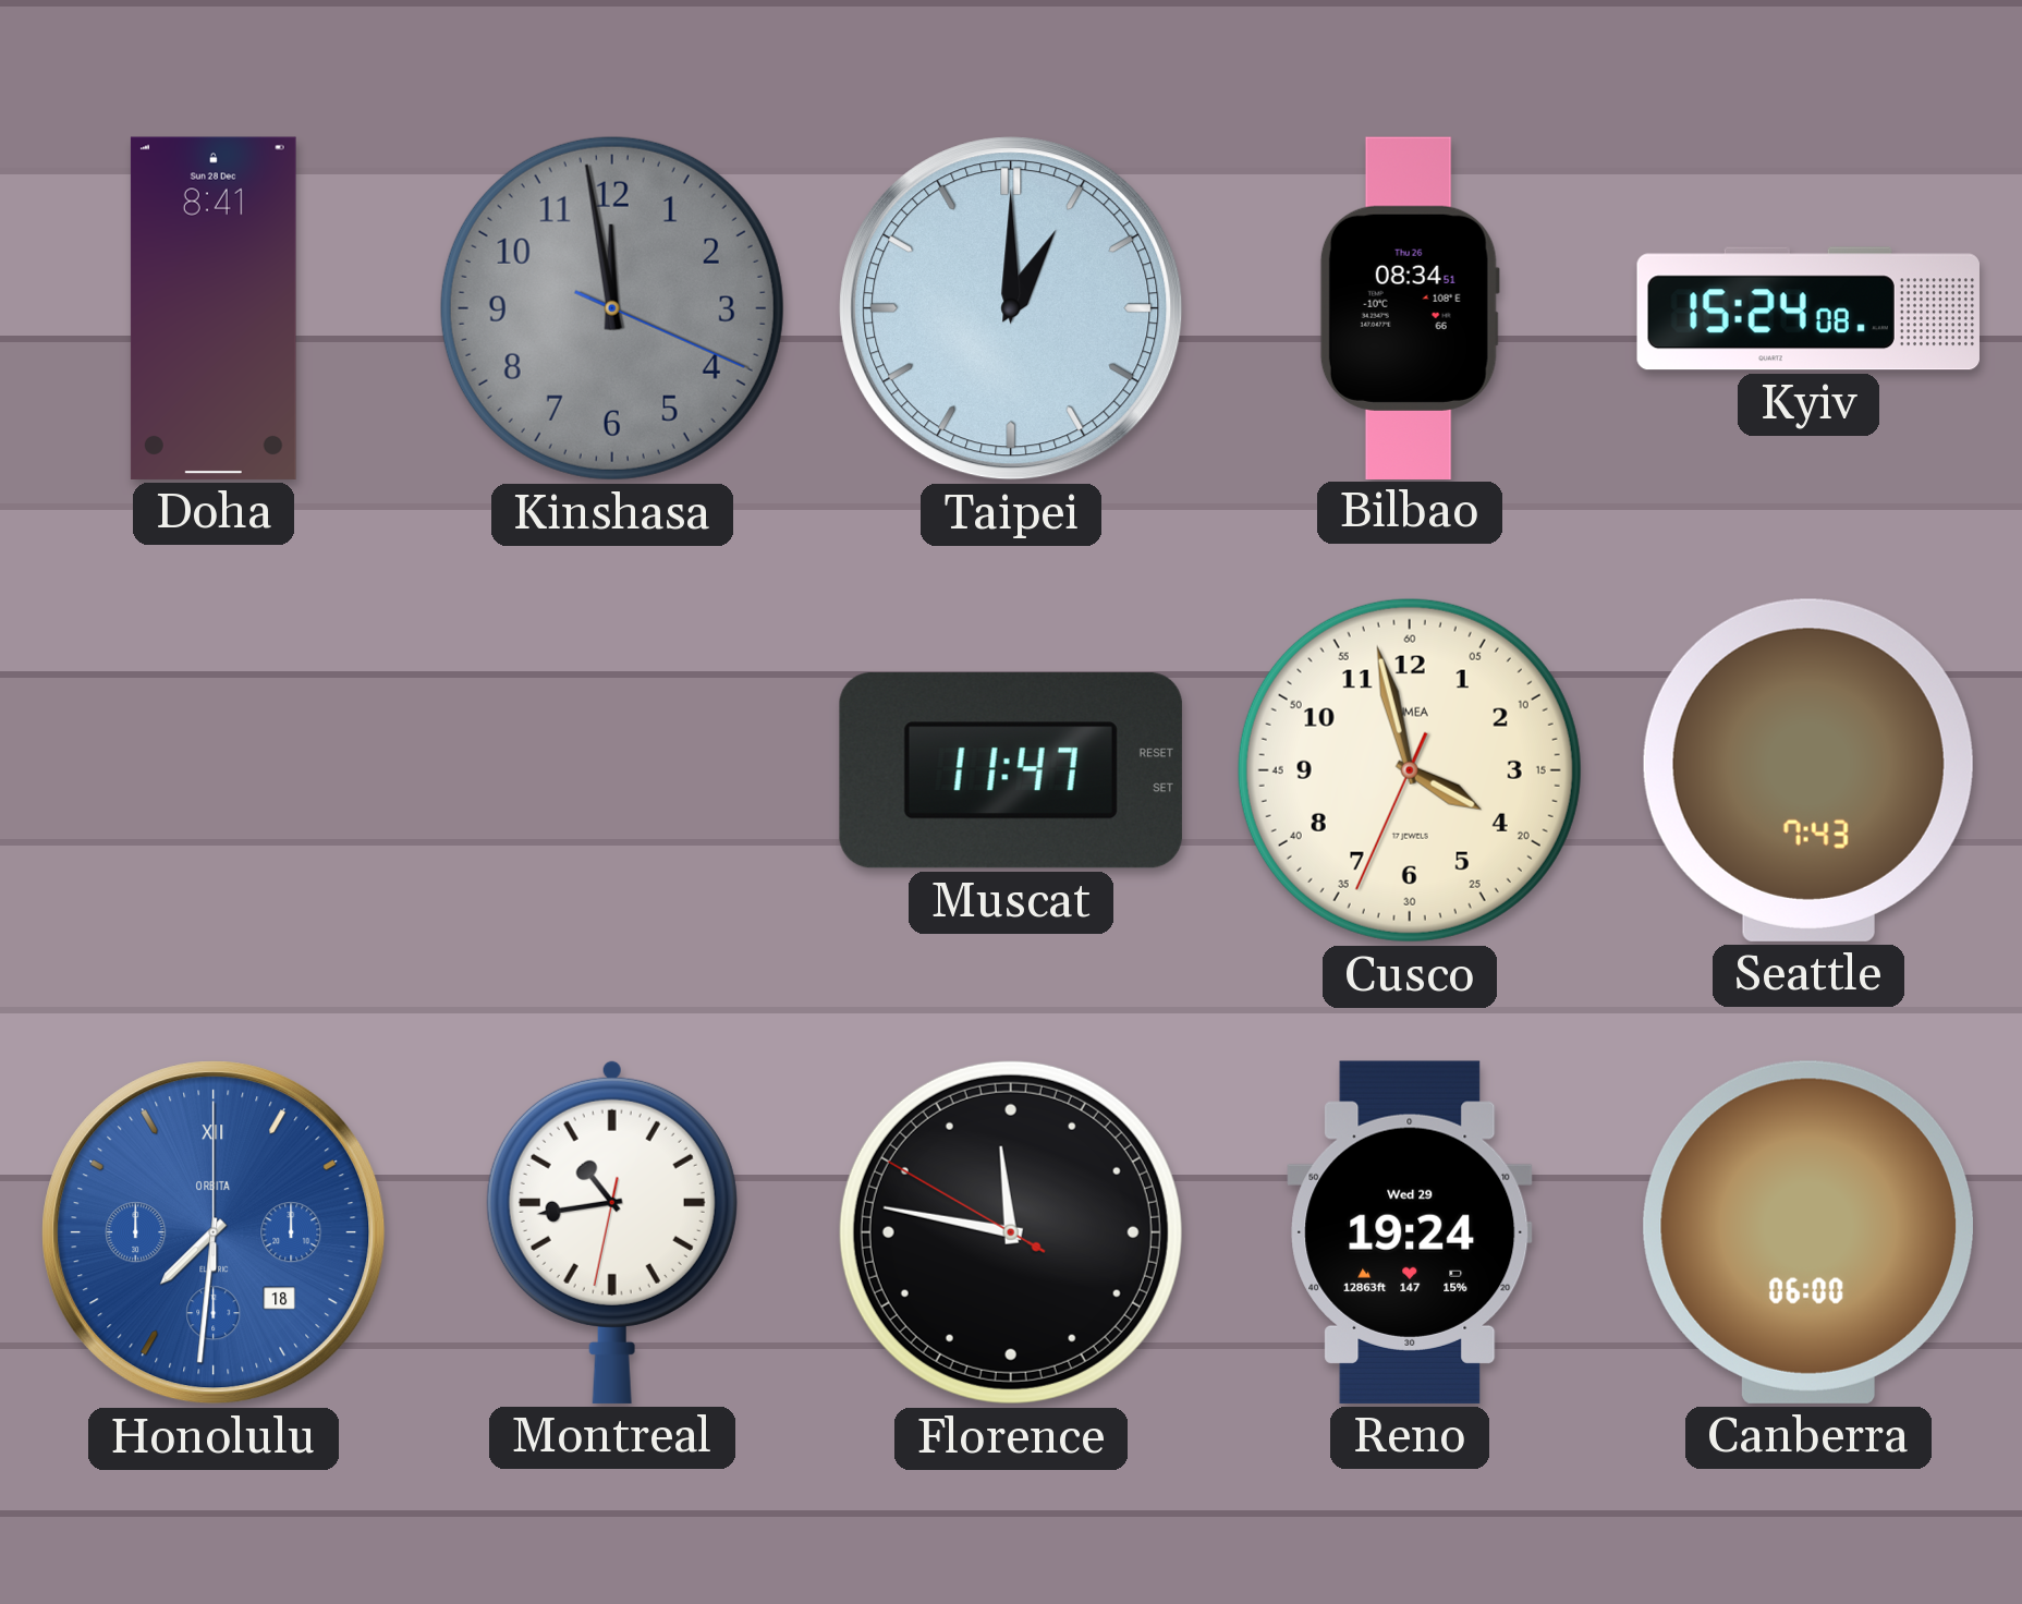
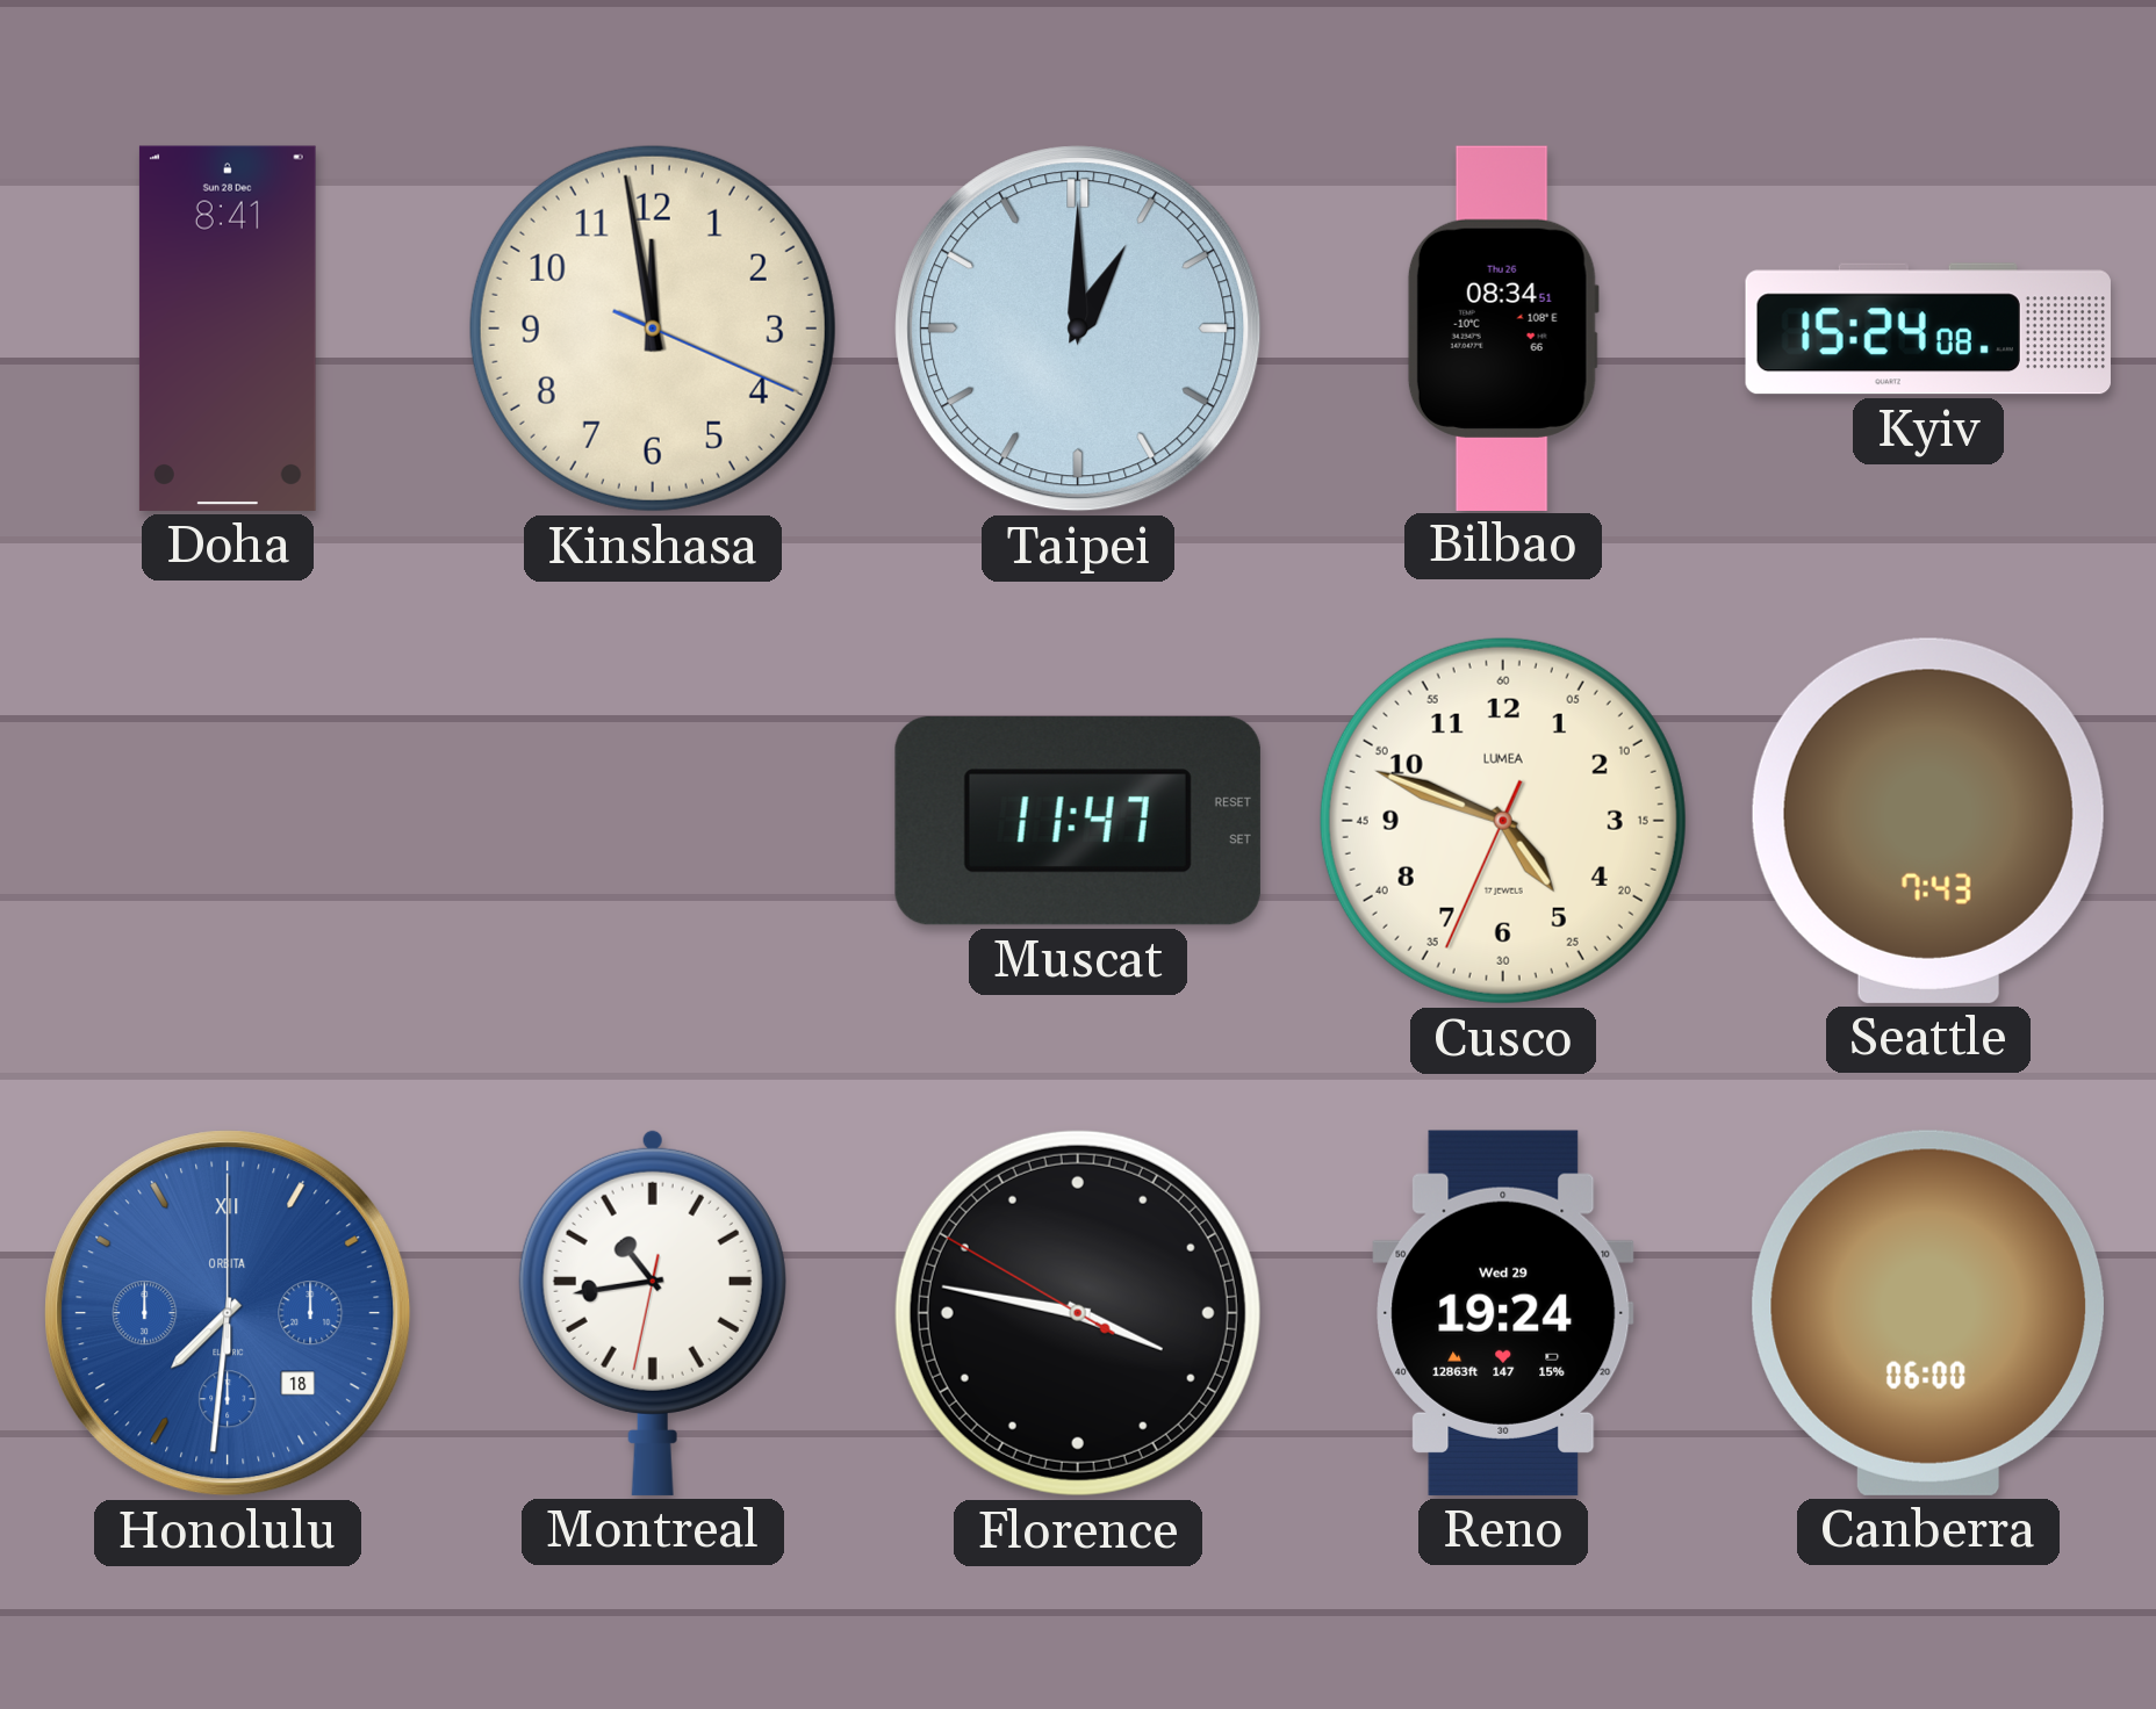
Kinshasa dial: grey -> cream (653, 329)
Cusco: 3:57 -> 4:48 (1503, 821)
Florence: 11:46 -> 3:46 (1078, 1313)
